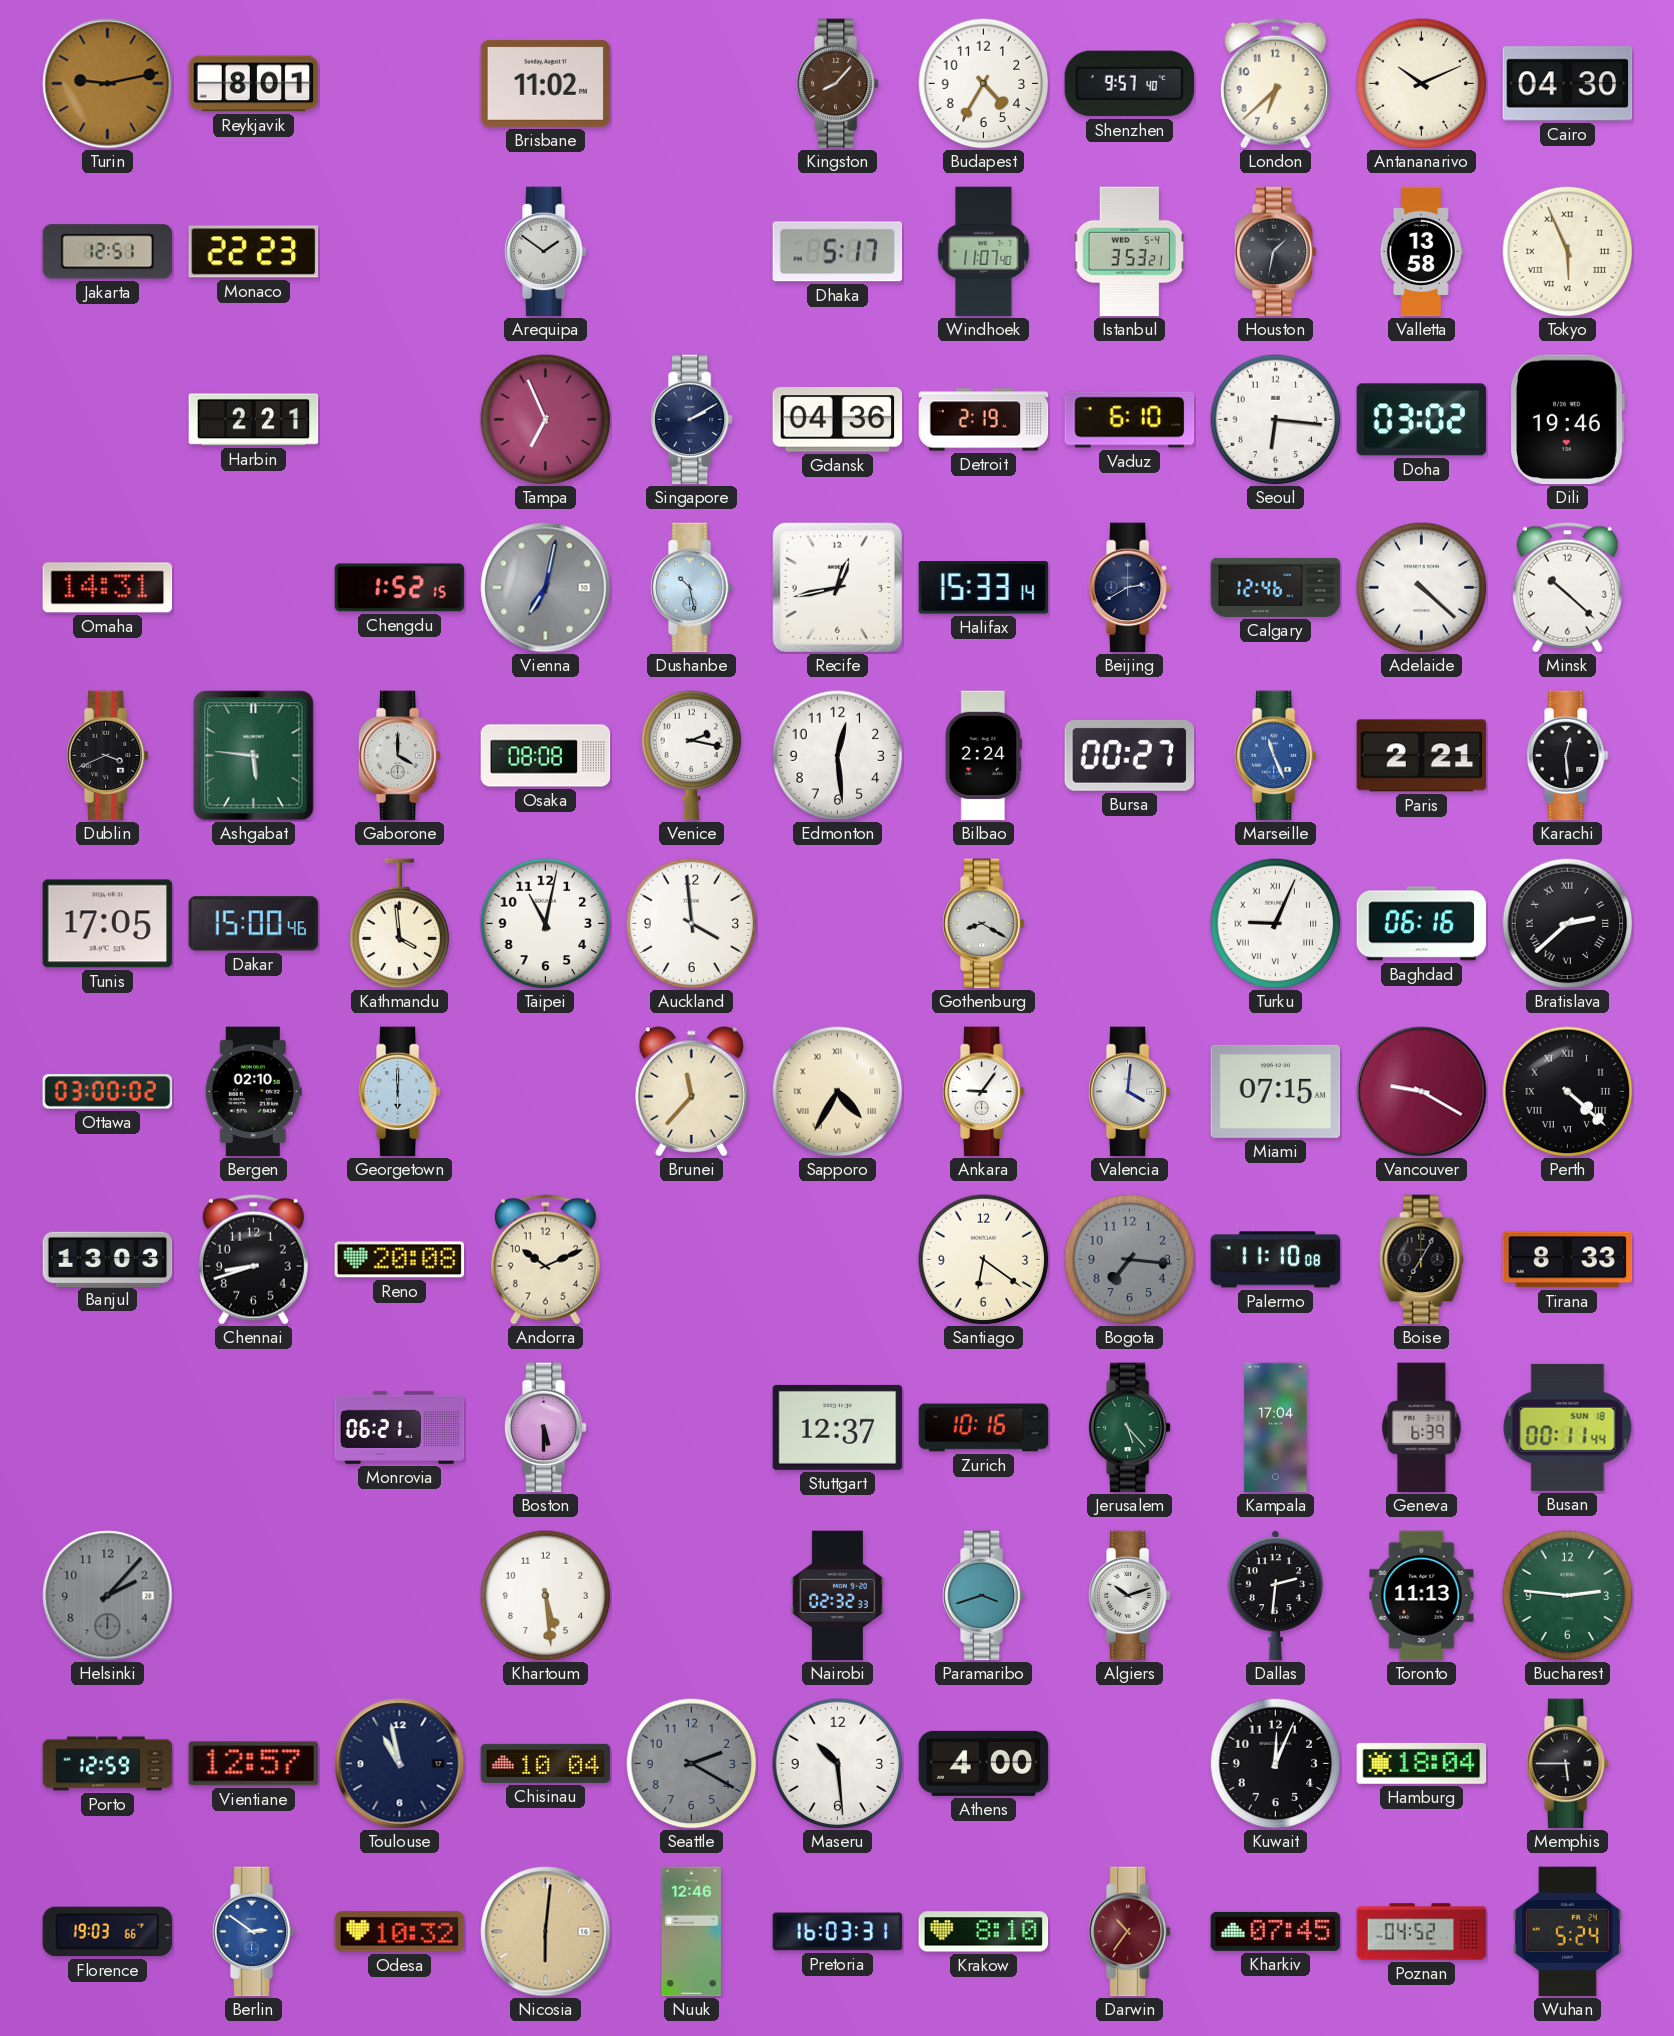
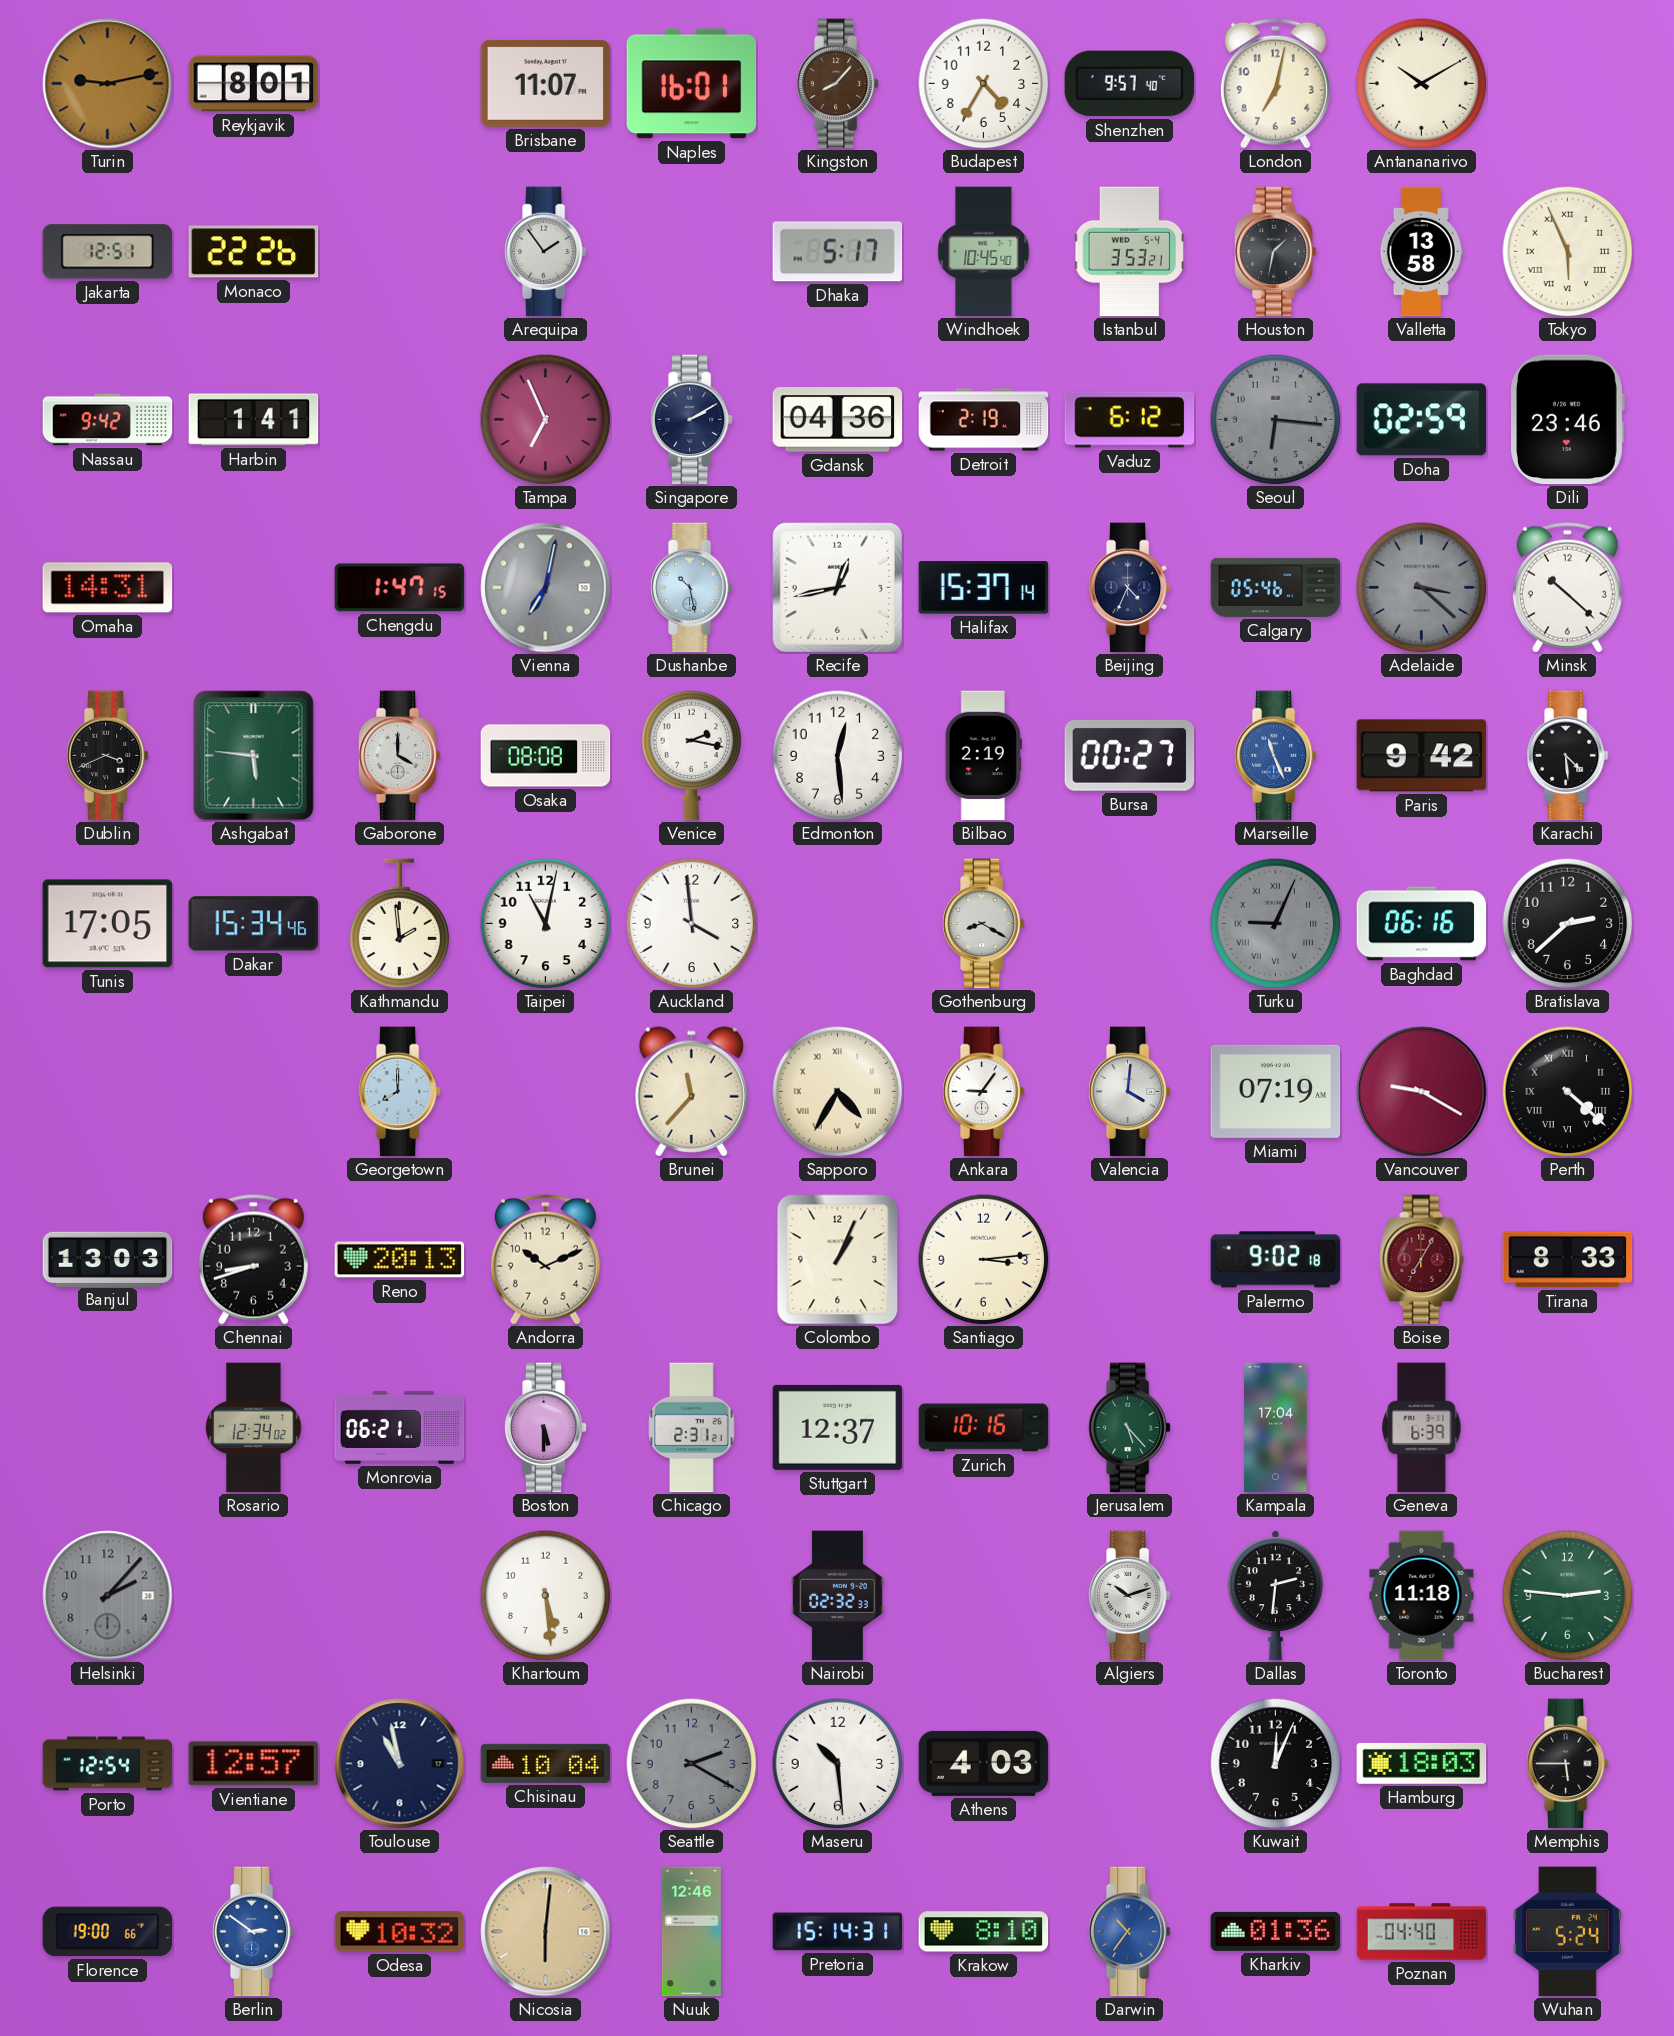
Brisbane: 11:02 -> 11:07 (546, 83)
Naples: none -> 16:01 (692, 84)
London: 6:38 -> 7:02 (1275, 83)
Antananarivo: 10:11 -> 10:10 (1422, 84)
Cairo: 04:30 -> none (1568, 84)
Monaco: 22:23 -> 22:26 (254, 252)
Arequipa: 1:51 -> 1:54 (545, 252)
Windhoek: 11:07 -> 10:45 (984, 252)
Nassau: none -> 9:42 (108, 420)
Harbin: 2:21 -> 1:41 (254, 420)
Vaduz: 6:10 -> 6:12 (1130, 420)
Seoul dial: white -> grey (1276, 420)
Doha: 03:02 -> 02:59 (1422, 420)
Dili: 19:46 -> 23:46 (1568, 420)
Chengdu: 1:52 -> 1:47 (400, 588)
Halifax: 15:33 -> 15:37 (984, 588)
Beijing: 2:40 -> 4:34 (1129, 588)
Calgary: 12:46 -> 05:46 (1276, 587)
Adelaide: 4:22 -> 3:22 (1422, 588)
Adelaide dial: white -> grey (1422, 588)
Bilbao: 2:24 -> 2:19 (983, 756)
Paris: 2:21 -> 9:42 (1422, 756)
Karachi: 12:29 -> 4:29 (1567, 756)
Dakar: 15:00 -> 15:34 (254, 924)
Kathmandu: 3:59 -> 1:59 (400, 924)
Turku dial: white -> grey (1276, 924)
Bratislava numerals: Roman -> Arabic (1568, 924)
Ottawa: 03:00 -> none (108, 1092)
Bergen: 02:10 -> none (253, 1092)
Georgetown: 6:00 -> 8:00 (399, 1092)
Miami: 07:15 -> 07:19 (1276, 1091)
Reno: 20:08 -> 20:13 (400, 1260)
Colombo: none -> 1:04 (838, 1260)
Santiago: 6:21 -> 3:14 (984, 1260)
Bogota: 7:16 -> none (1130, 1260)
Palermo: 11:10 -> 9:02 (1276, 1260)
Boise dial: black -> burgundy (1422, 1260)
Rosario: none -> 12:34 (254, 1428)
Chicago: none -> 2:31 (692, 1428)
Busan: 00:11 -> none (1568, 1427)
Paramaribo: 3:42 -> none (983, 1596)
Toronto: 11:13 -> 11:18 (1422, 1596)
Porto: 12:59 -> 12:54 (108, 1764)
Athens: 4:00 -> 4:03 (984, 1763)
Hamburg: 18:04 -> 18:03 (1422, 1763)
Florence: 19:03 -> 19:00 (108, 1932)
Pretoria: 16:03 -> 15:14 (838, 1932)
Darwin dial: burgundy -> blue (1129, 1932)
Kharkiv: 07:45 -> 01:36 (1276, 1931)
Poznan: 04:52 -> 04:40 (1422, 1932)
